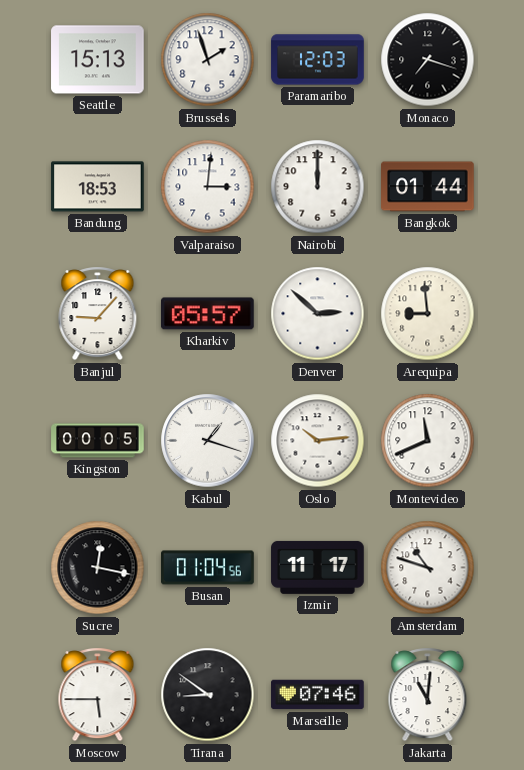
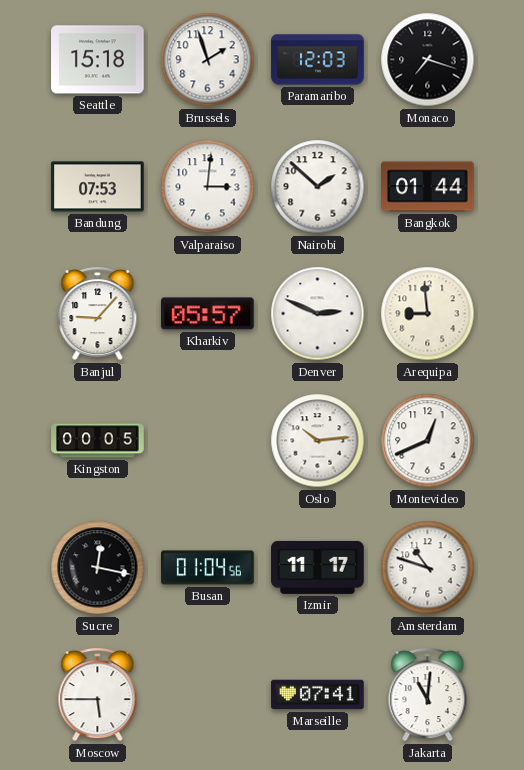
Seattle: 15:13 -> 15:18 (98, 60)
Bandung: 18:53 -> 07:53 (98, 187)
Nairobi: 12:00 -> 1:52 (318, 187)
Denver: 2:52 -> 2:49 (318, 314)
Kabul: 1:18 -> none (208, 441)
Montevideo: 11:41 -> 12:41 (428, 441)
Tirana: 8:51 -> none (208, 695)
Marseille: 07:46 -> 07:41 (318, 695)
